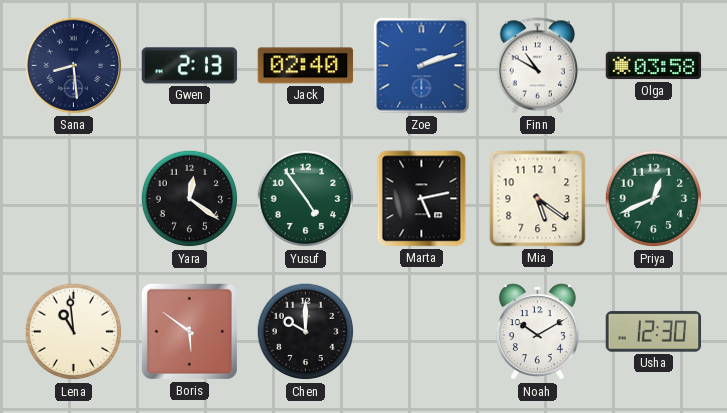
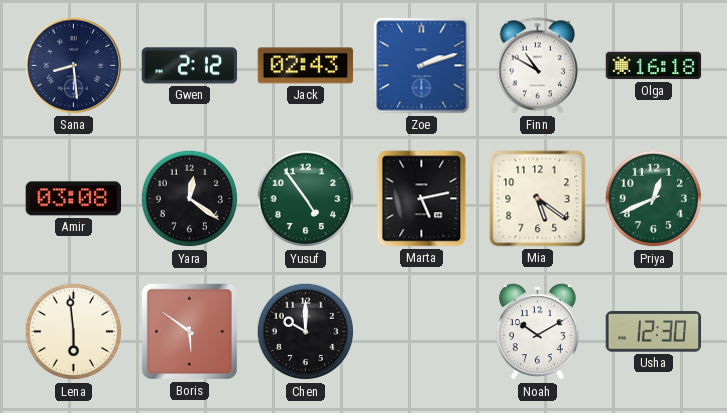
Gwen: 2:13 -> 2:12 (190, 66)
Jack: 02:40 -> 02:43 (306, 66)
Olga: 03:58 -> 16:18 (654, 66)
Amir: none -> 03:08 (74, 199)
Lena: 10:59 -> 5:59 (74, 332)
